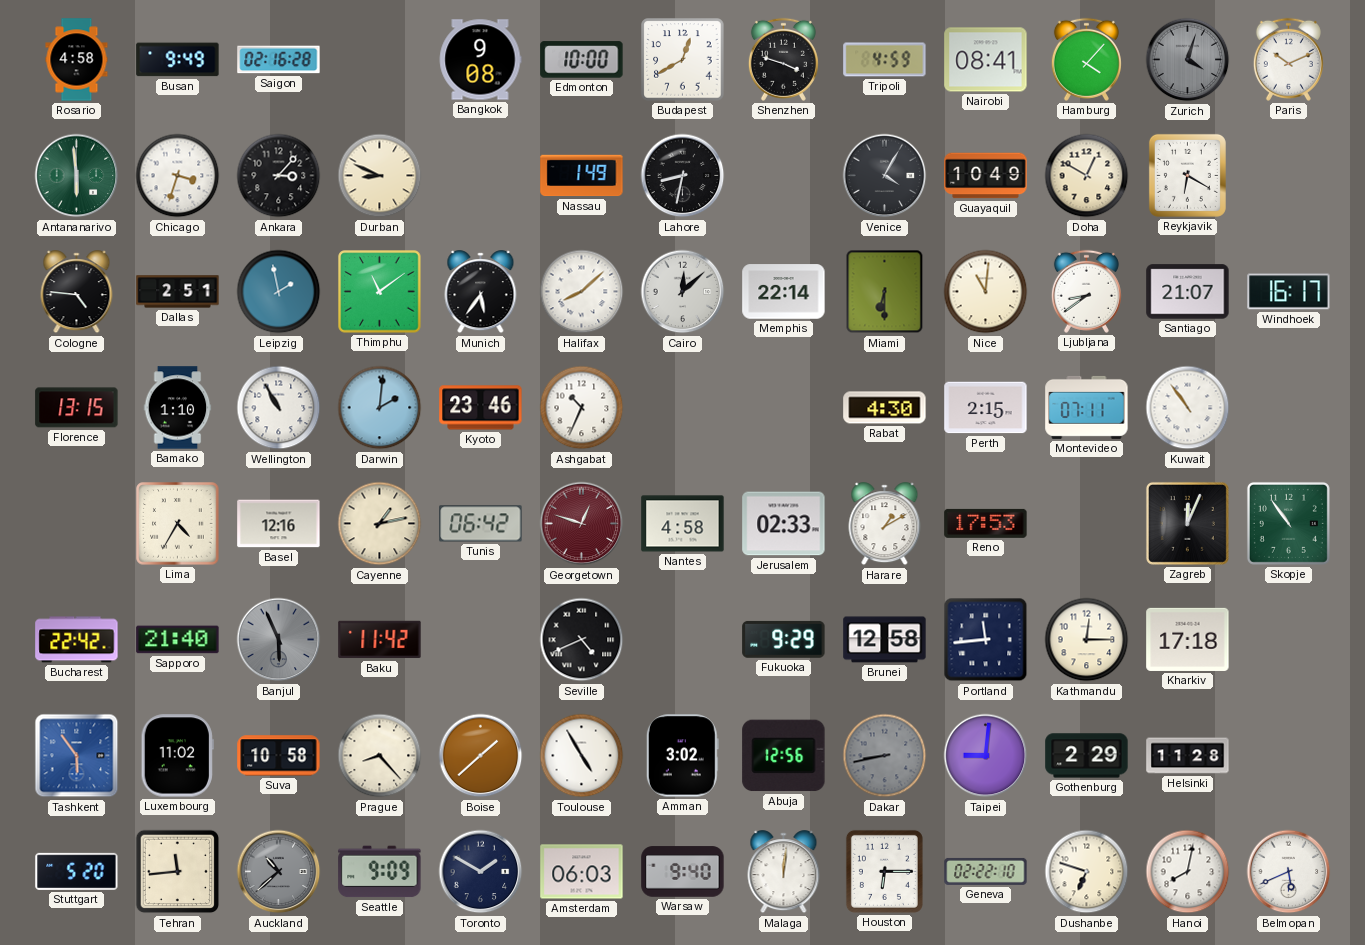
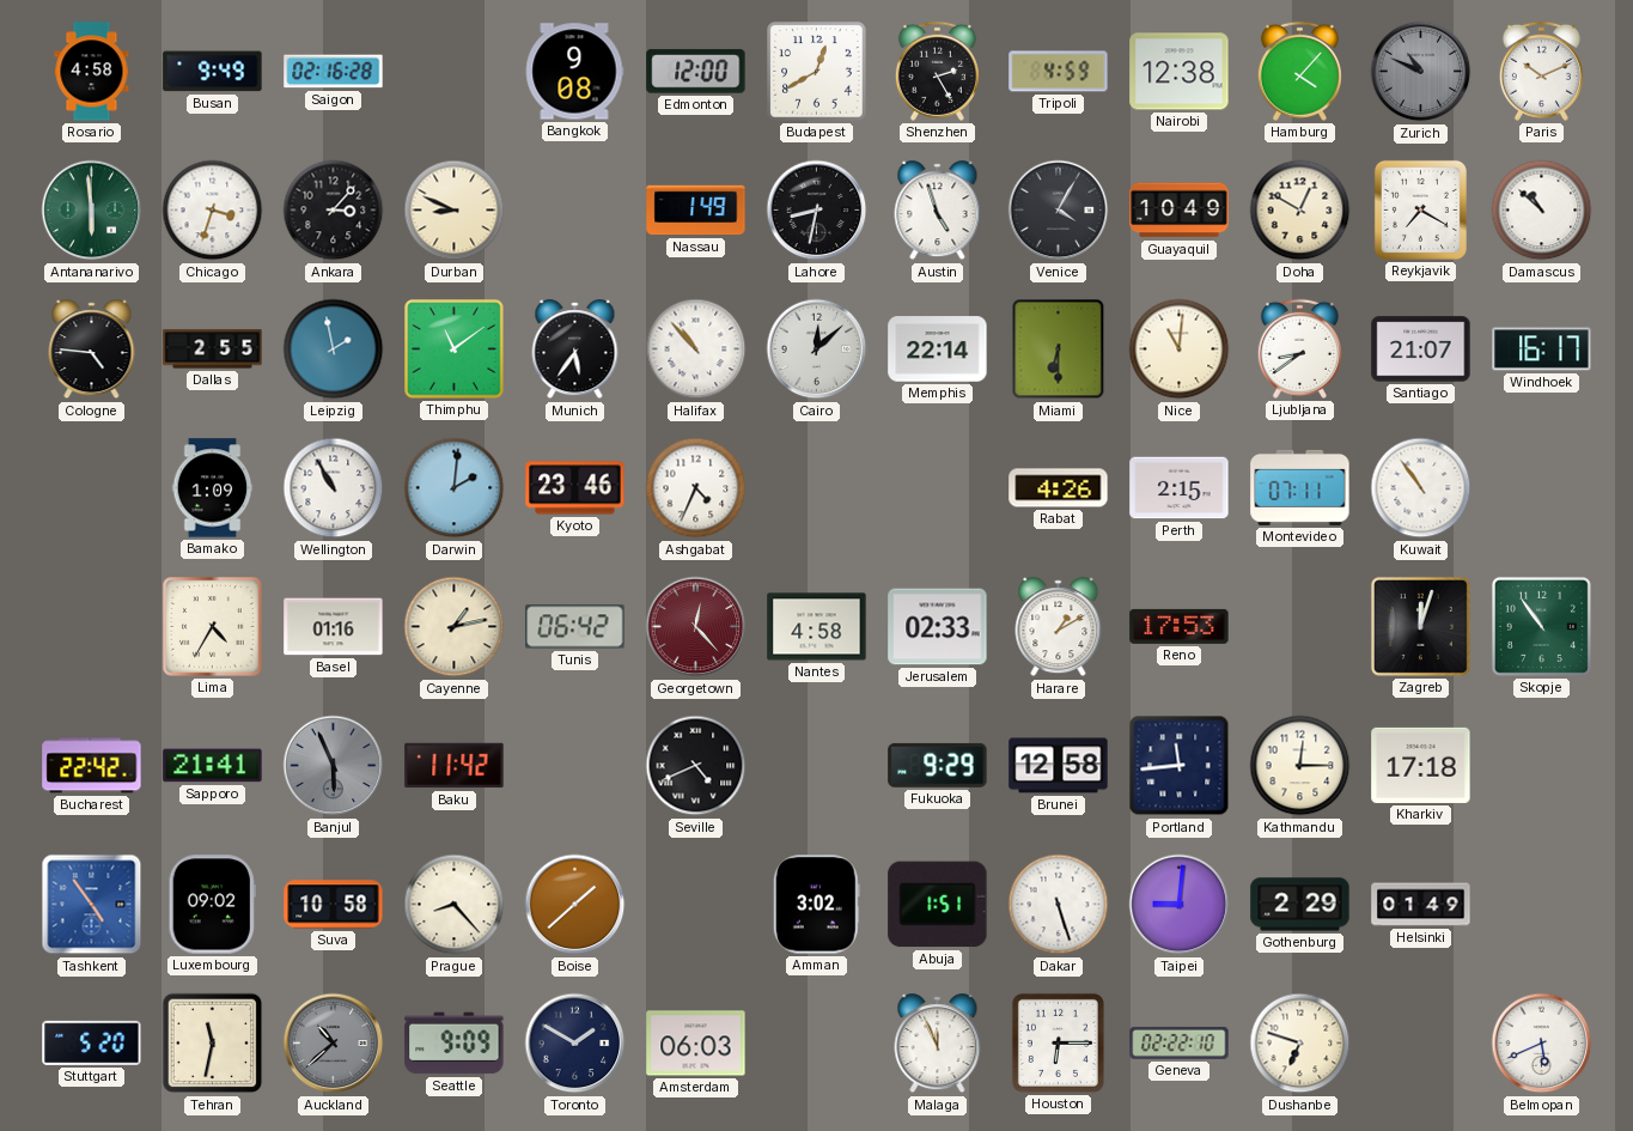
Edmonton: 10:00 -> 12:00 (696, 72)
Shenzhen: 3:48 -> 2:25 (937, 71)
Nairobi: 08:41 -> 12:38 (1180, 72)
Zurich: 4:03 -> 10:49 (1421, 72)
Austin: none -> 4:57 (938, 211)
Reykjavik: 6:20 -> 7:20 (1420, 209)
Damascus: none -> 10:52 (1542, 211)
Dallas: 2:51 -> 2:55 (213, 349)
Halifax: 8:08 -> 10:53 (696, 349)
Florence: 13:15 -> none (77, 408)
Bamako: 1:10 -> 1:09 (213, 488)
Ashgabat: 10:34 -> 4:34 (696, 488)
Rabat: 4:30 -> 4:26 (1059, 488)
Basel: 12:16 -> 01:16 (334, 627)
Georgetown: 12:48 -> 12:23 (696, 627)
Zagreb: 12:04 -> 12:03 (1420, 626)
Sapporo: 21:40 -> 21:41 (213, 766)
Tashkent: 5:54 -> 4:54 (92, 905)
Luxembourg: 11:02 -> 09:02 (212, 905)
Toulouse: 4:55 -> none (582, 756)
Abuja: 12:56 -> 1:51 (938, 905)
Dakar: 8:43 -> 5:27 (1059, 905)
Dakar dial: grey -> white (1059, 905)
Helsinki: 11:28 -> 01:49 (1421, 905)
Tehran: 11:44 -> 11:32 (213, 1044)
Warsaw: 9:40 -> none (683, 872)
Malaga: 12:01 -> 11:56 (938, 1044)
Hanoi: 8:02 -> none (1188, 872)
